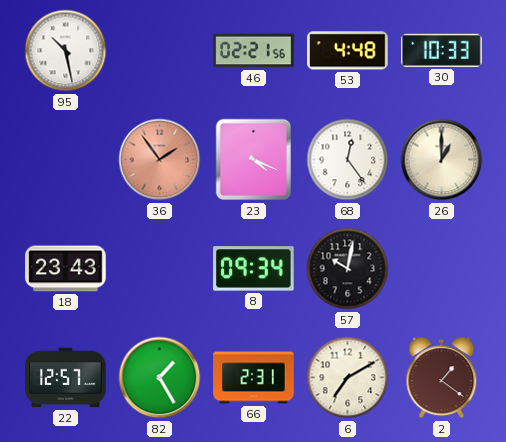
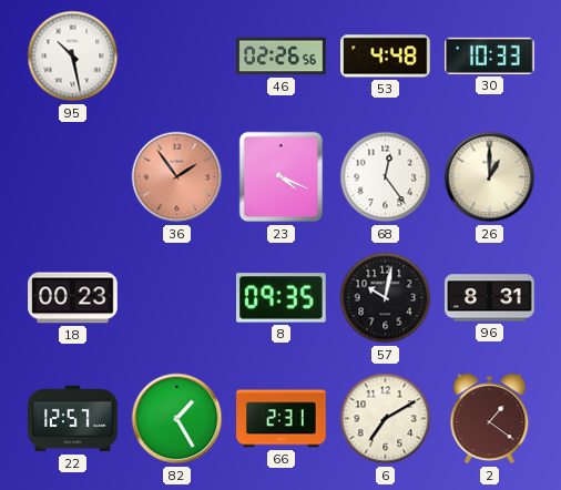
46: 02:21 -> 02:26 (282, 57)
18: 23:43 -> 00:23 (73, 298)
8: 09:34 -> 09:35 (282, 298)
96: none -> 8:31 (490, 298)
